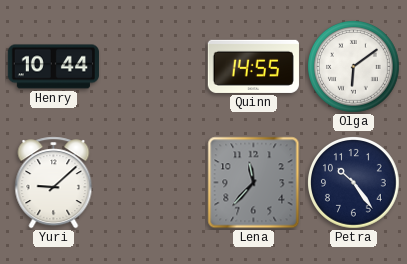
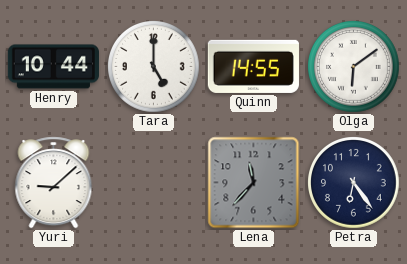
Tara: none -> 5:00 (154, 67)
Petra: 10:24 -> 6:24 (354, 183)
